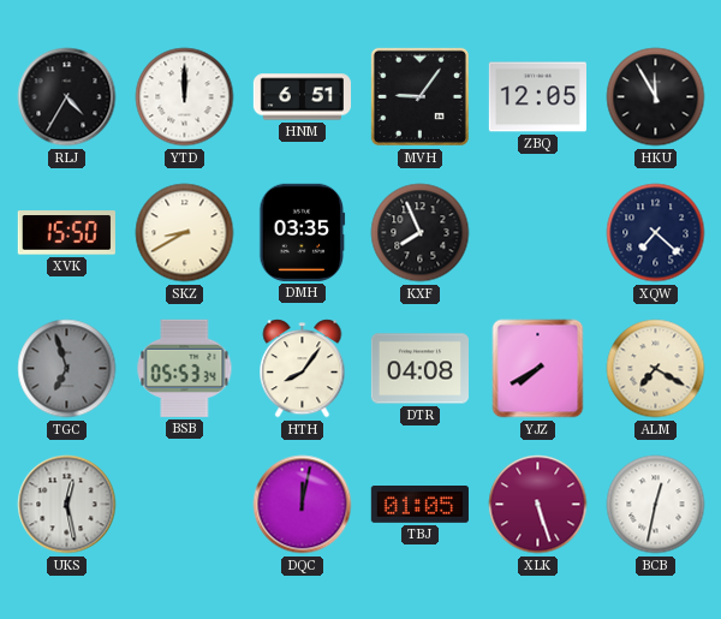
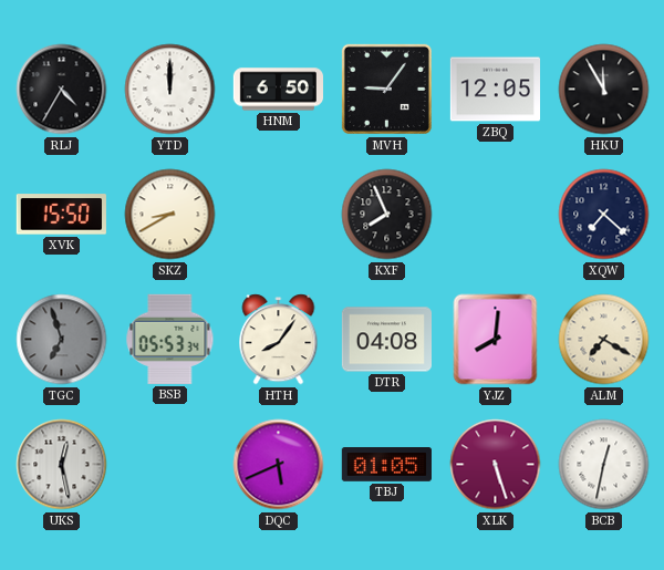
HNM: 6:51 -> 6:50 (278, 90)
DMH: 03:35 -> none (303, 232)
YJZ: 7:40 -> 8:01 (496, 340)
DQC: 12:02 -> 5:41 (279, 465)
